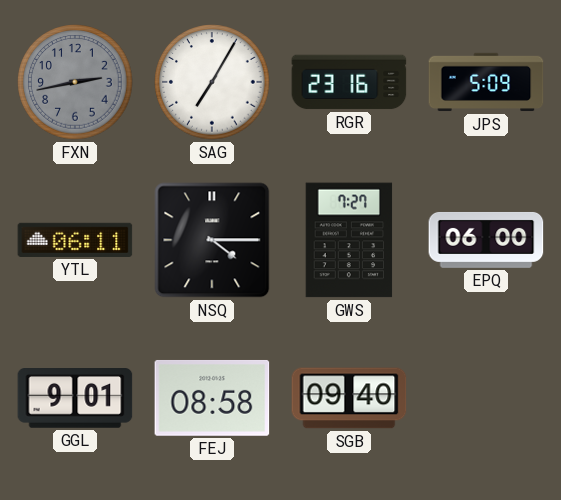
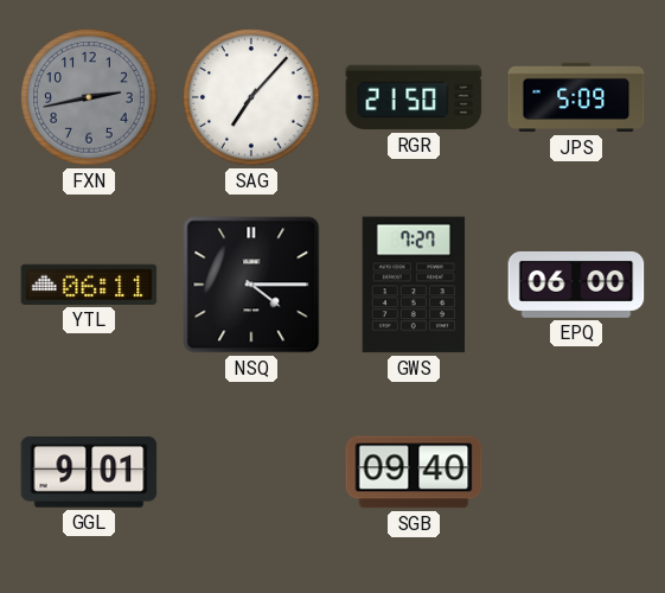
SAG: 7:05 -> 7:07 (251, 97)
RGR: 23:16 -> 21:50 (414, 97)
FEJ: 08:58 -> none (212, 398)
